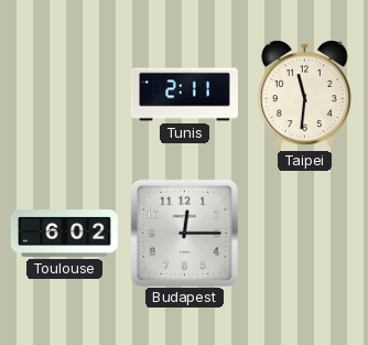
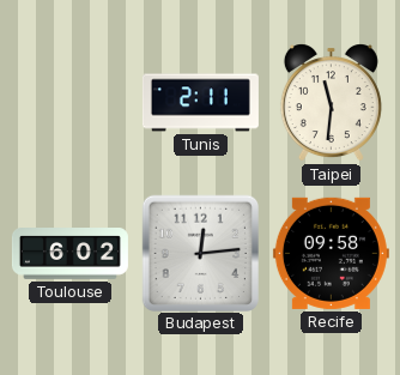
Budapest: 12:15 -> 12:14 (200, 253)
Recife: none -> 09:58 (331, 253)
